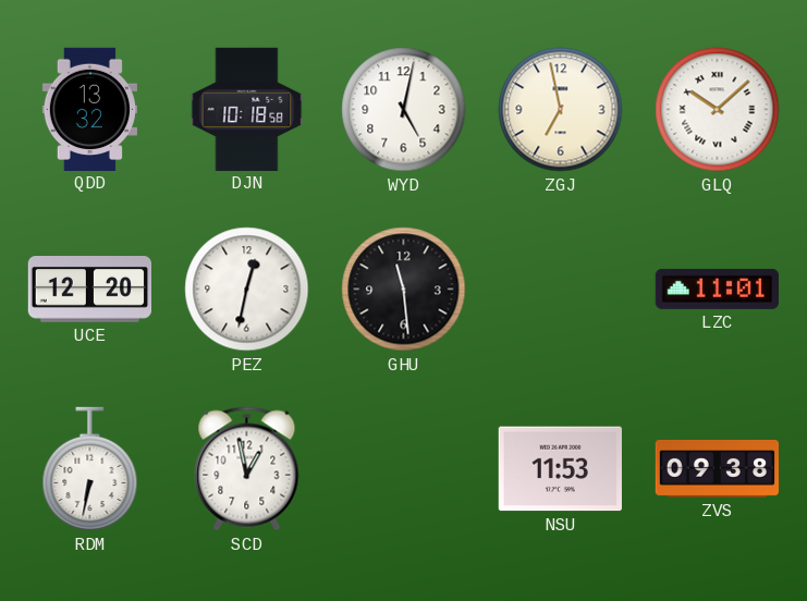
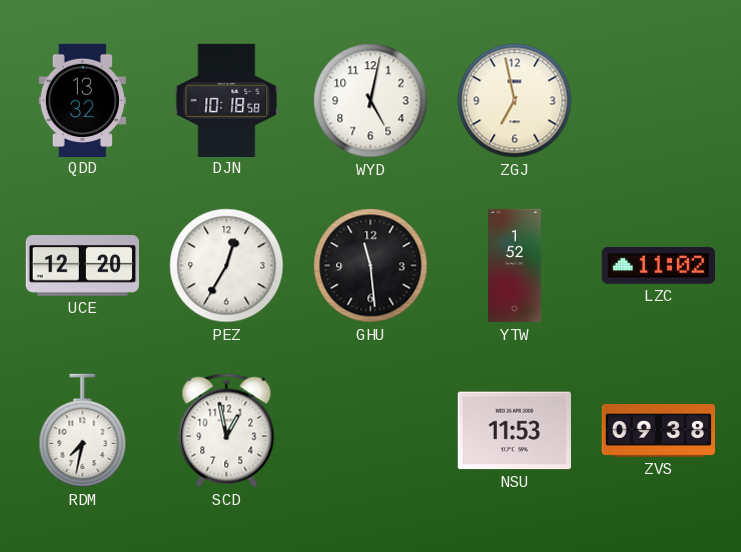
GLQ: 10:08 -> none (718, 110)
PEZ: 12:32 -> 12:35 (227, 266)
YTW: none -> 1:52 (514, 266)
LZC: 11:01 -> 11:02 (658, 265)
RDM: 6:32 -> 7:32 (83, 431)
